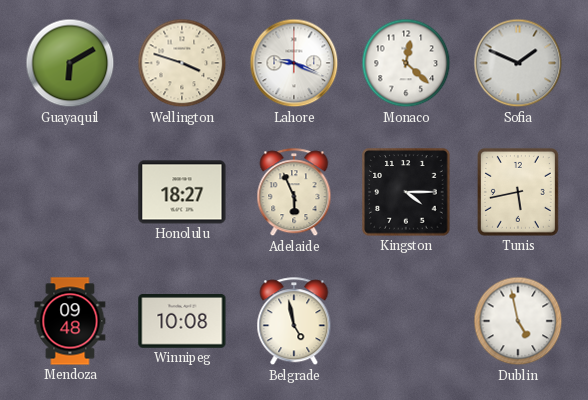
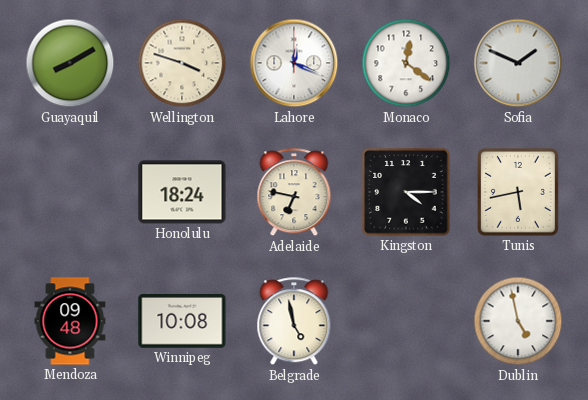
Guayaquil: 6:10 -> 8:10 (70, 63)
Lahore: 9:19 -> 12:19 (294, 63)
Monaco: 12:22 -> 12:21 (406, 63)
Honolulu: 18:27 -> 18:24 (182, 192)
Adelaide: 5:56 -> 6:47 (294, 193)
